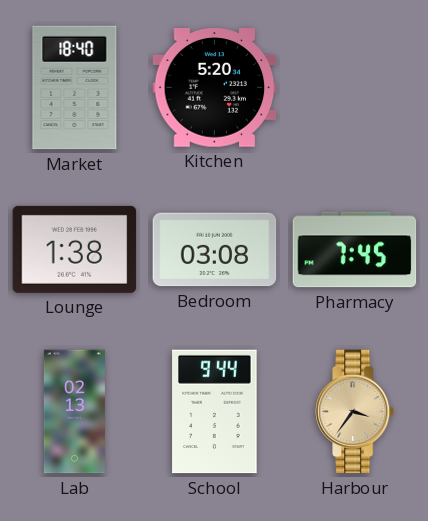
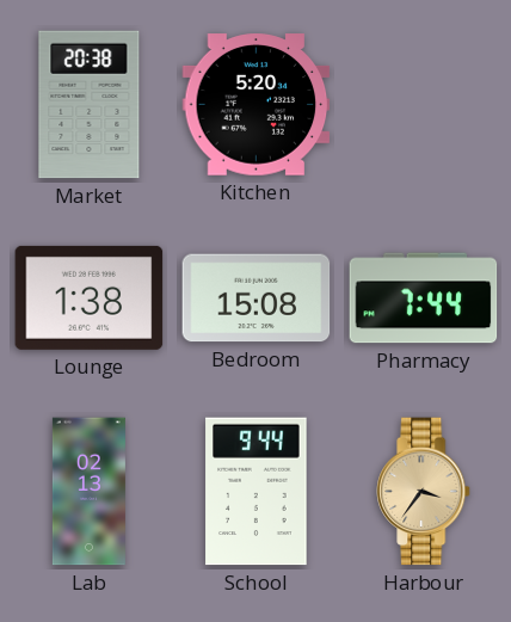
Market: 18:40 -> 20:38 (90, 105)
Bedroom: 03:08 -> 15:08 (257, 298)
Pharmacy: 7:45 -> 7:44 (424, 298)
